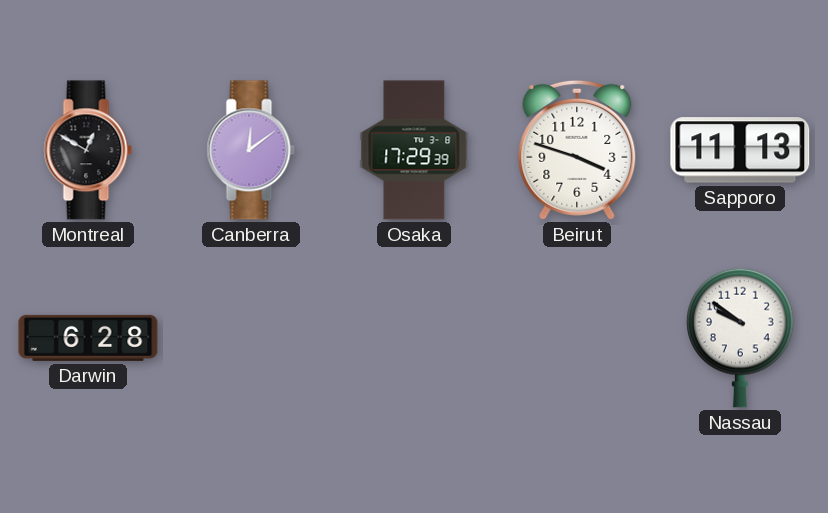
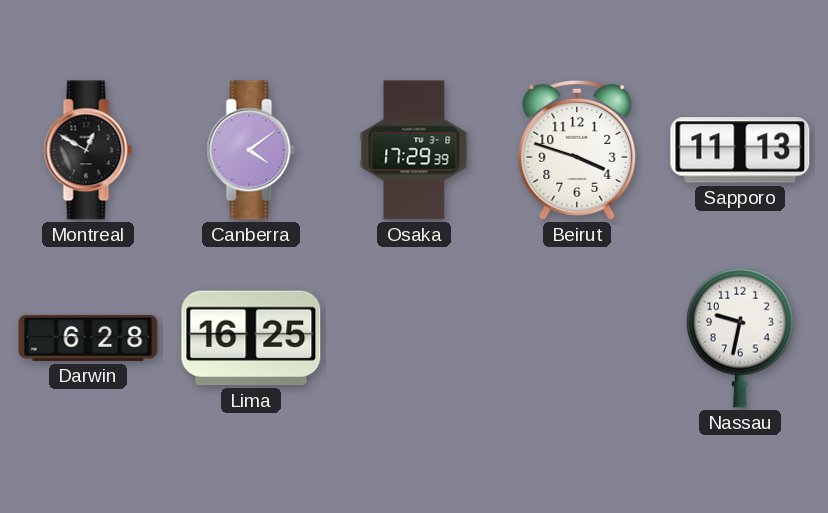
Canberra: 12:09 -> 4:09 (251, 150)
Lima: none -> 16:25 (251, 338)
Nassau: 9:51 -> 9:32 (740, 338)
